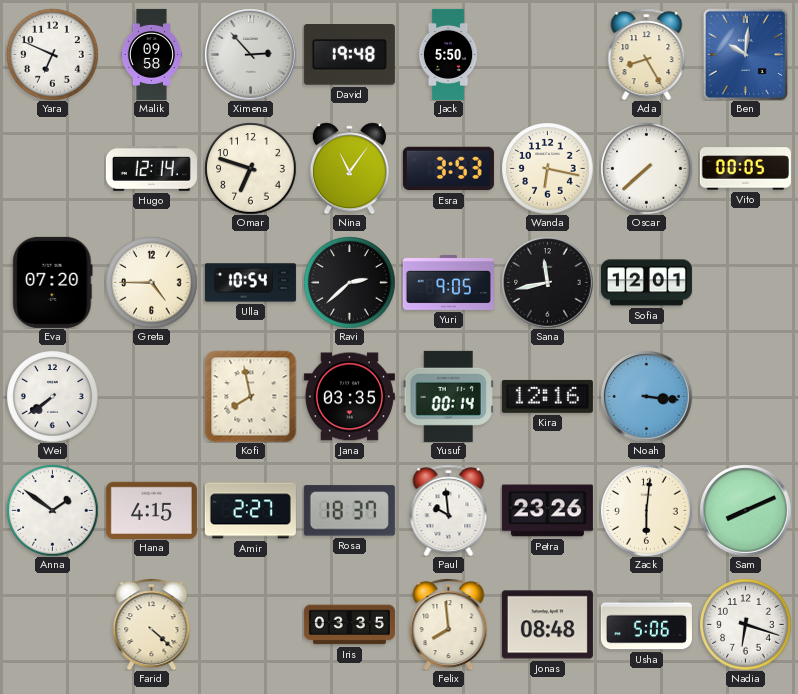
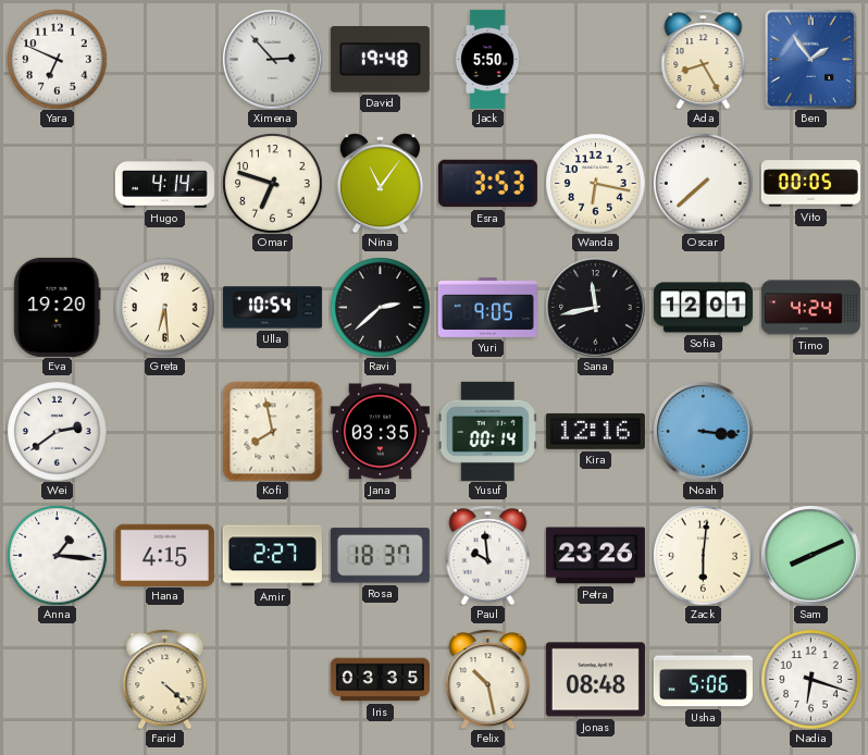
Malik: 09:58 -> none (152, 54)
Ben: 10:01 -> 1:54 (811, 59)
Hugo: 12:14 -> 4:14 (164, 184)
Eva: 07:20 -> 19:20 (58, 307)
Greta: 4:45 -> 6:29 (164, 307)
Timo: none -> 4:24 (810, 308)
Wei: 7:39 -> 2:39 (57, 431)
Anna: 1:51 -> 1:16 (57, 555)
Felix: 7:59 -> 10:28 (488, 679)
